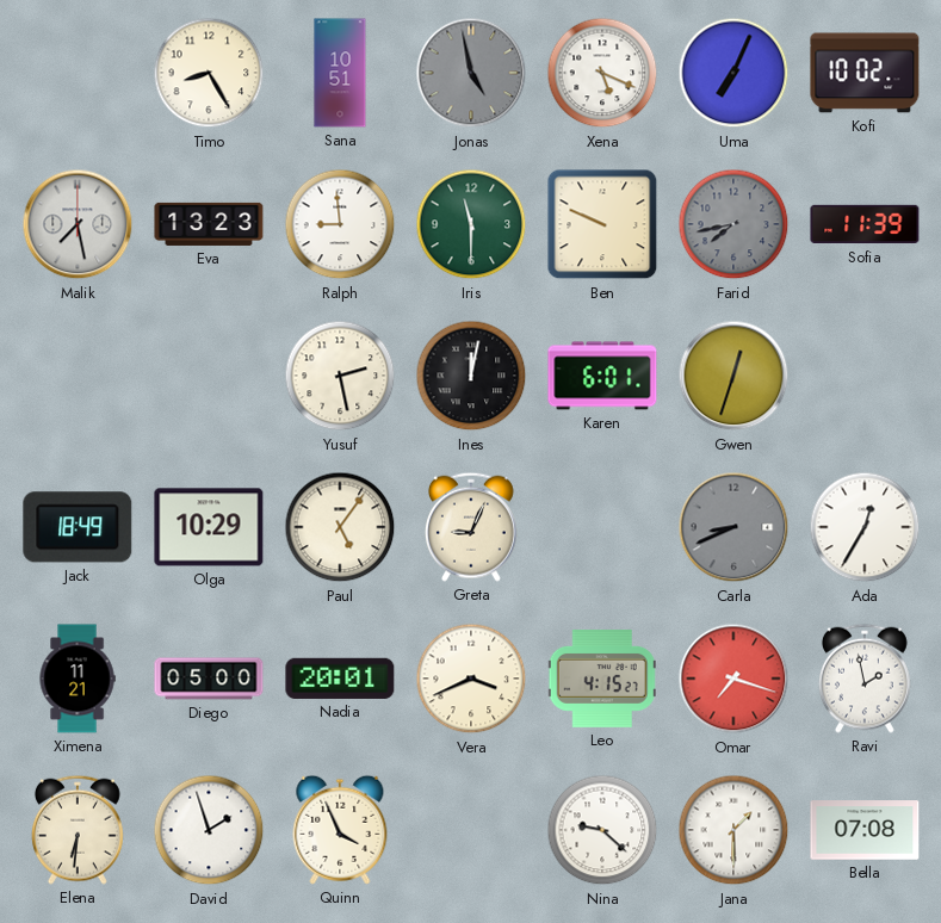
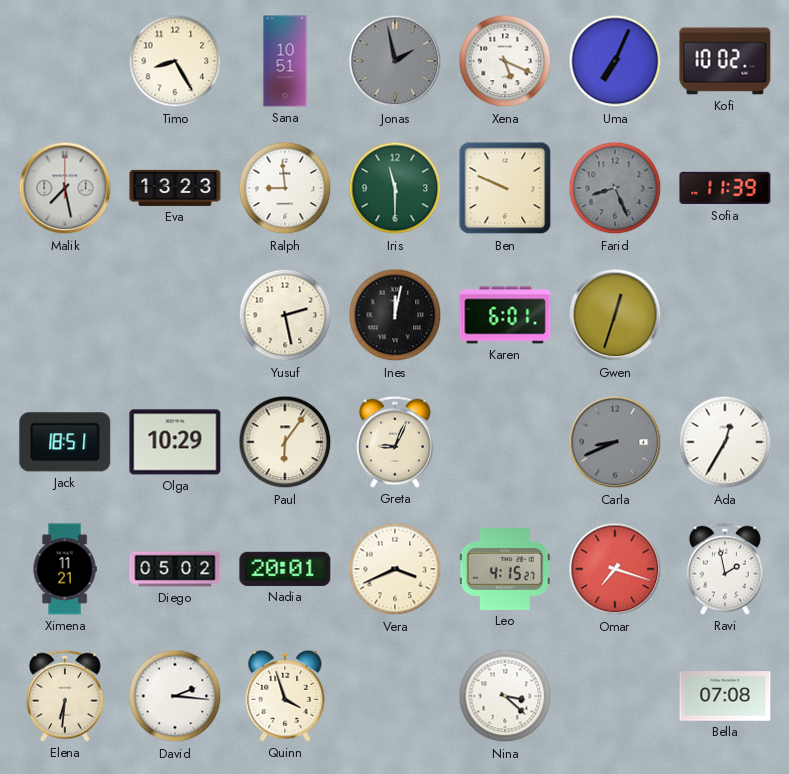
Jonas: 4:58 -> 1:58 (395, 61)
Farid: 7:43 -> 8:26 (615, 188)
Jack: 18:49 -> 18:51 (65, 442)
Paul: 5:06 -> 6:06 (285, 442)
Diego: 05:00 -> 05:02 (175, 569)
David: 1:57 -> 2:16 (175, 696)
Quinn: 3:56 -> 3:57 (285, 696)
Nina: 9:22 -> 3:22 (505, 696)
Jana: 1:30 -> none (733, 830)
